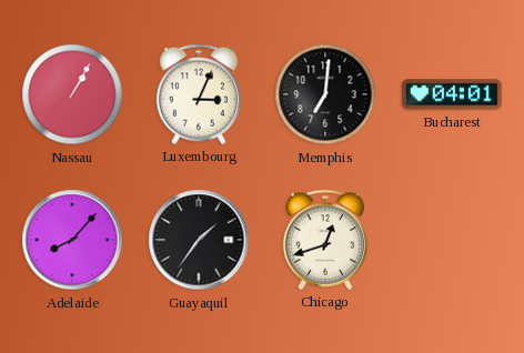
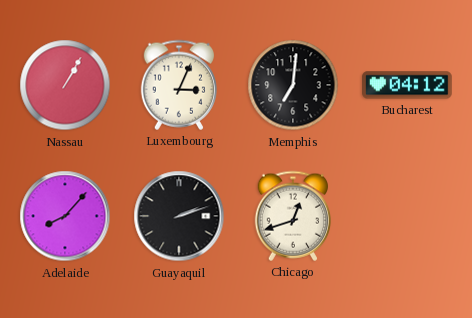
Bucharest: 04:01 -> 04:12 (407, 85)
Guayaquil: 1:36 -> 2:12 (179, 216)
